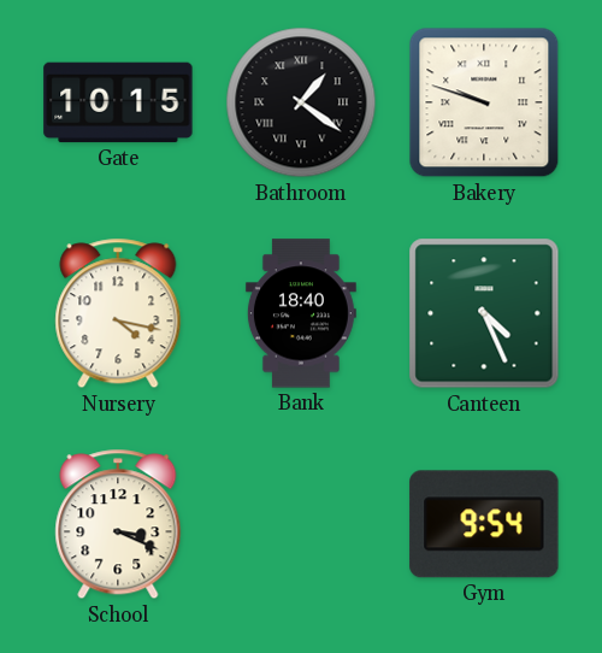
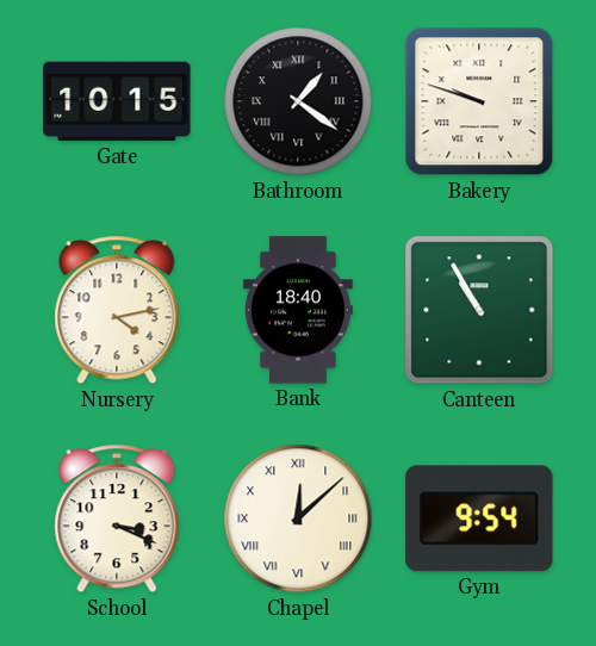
Nursery: 4:17 -> 4:13 (117, 310)
Canteen: 4:26 -> 10:55 (479, 310)
Chapel: none -> 12:08 (298, 518)
